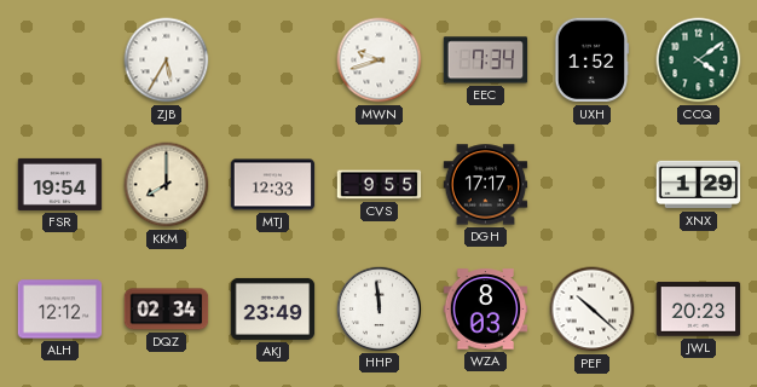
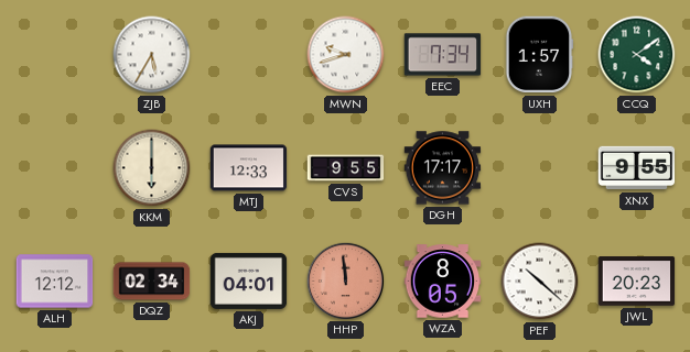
UXH: 1:52 -> 1:57 (539, 55)
FSR: 19:54 -> none (60, 184)
KKM: 8:00 -> 6:00 (152, 168)
XNX: 1:29 -> 9:55 (637, 168)
AKJ: 23:49 -> 04:01 (249, 280)
HHP dial: white -> salmon (345, 280)
WZA: 8:03 -> 8:05 (443, 282)
